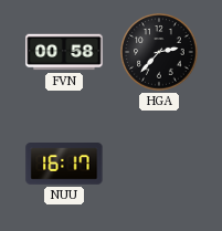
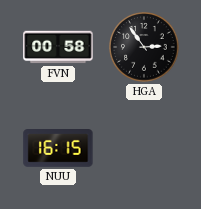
HGA: 2:37 -> 2:54 (144, 47)
NUU: 16:17 -> 16:15 (58, 148)
